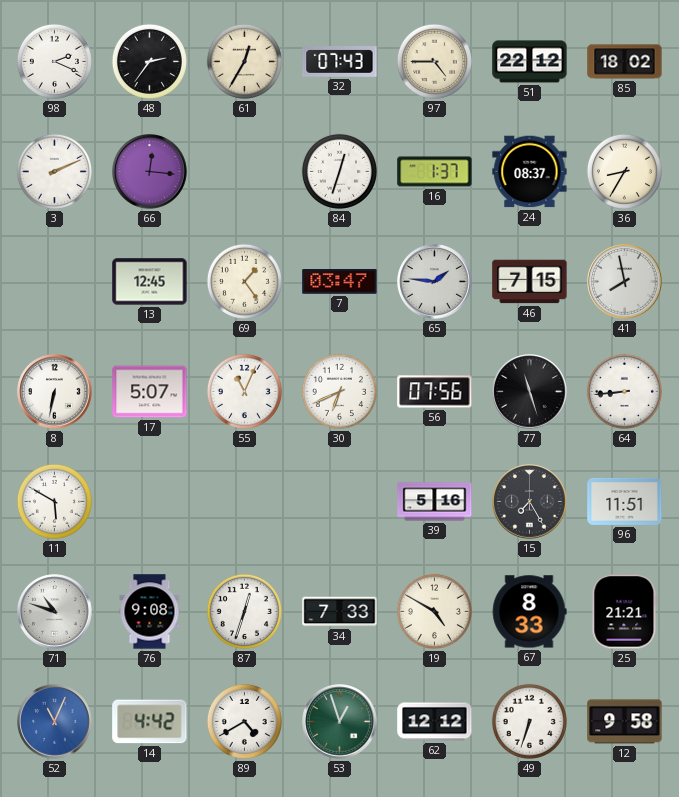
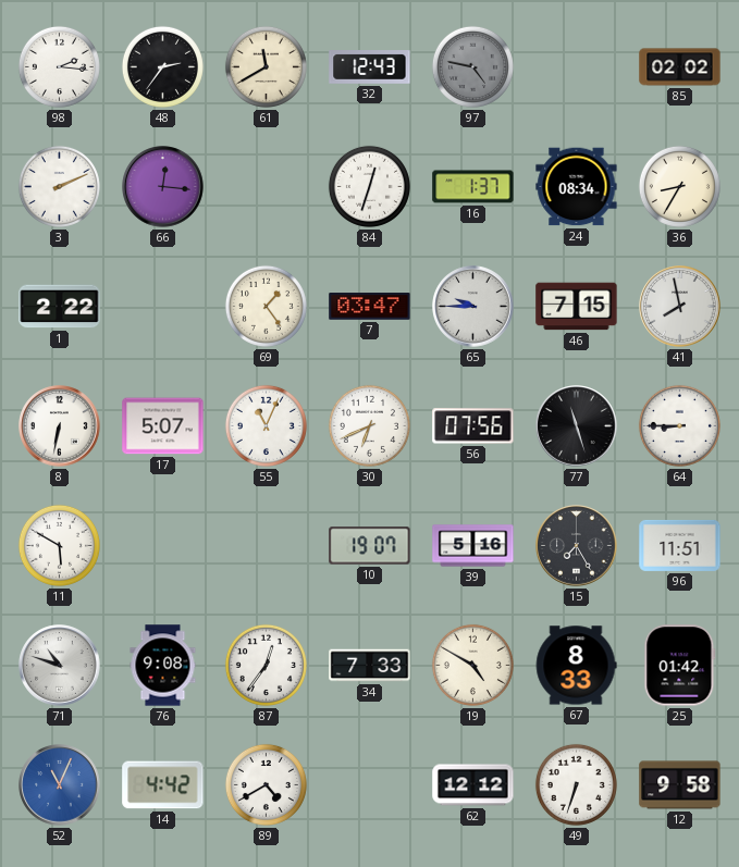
98: 2:19 -> 2:16 (59, 66)
61: 12:35 -> 11:40 (266, 66)
32: 07:43 -> 12:43 (370, 67)
97: 4:45 -> 4:47 (472, 66)
97 dial: cream -> grey (472, 66)
51: 22:12 -> none (530, 62)
85: 18:02 -> 02:02 (680, 67)
24: 08:37 -> 08:34 (577, 187)
1: none -> 2:22 (60, 307)
13: 12:45 -> none (150, 282)
65: 1:46 -> 9:45 (473, 307)
64: 8:44 -> 8:45 (679, 425)
10: none -> 19:07 (370, 546)
87: 12:33 -> 12:36 (266, 665)
25: 21:21 -> 01:42 (680, 666)
53: 12:57 -> none (340, 722)
